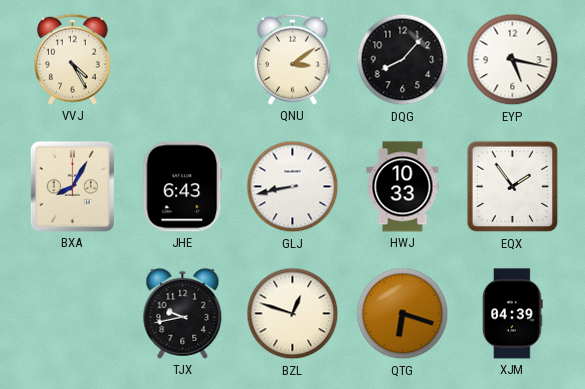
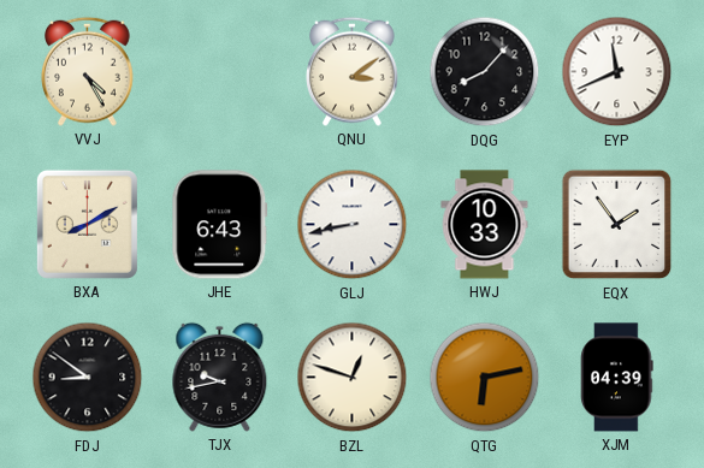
EYP: 5:17 -> 11:41 (617, 72)
BXA: 8:05 -> 8:10 (87, 224)
FDJ: none -> 8:51 (88, 378)
QTG: 6:18 -> 6:13 (485, 378)
